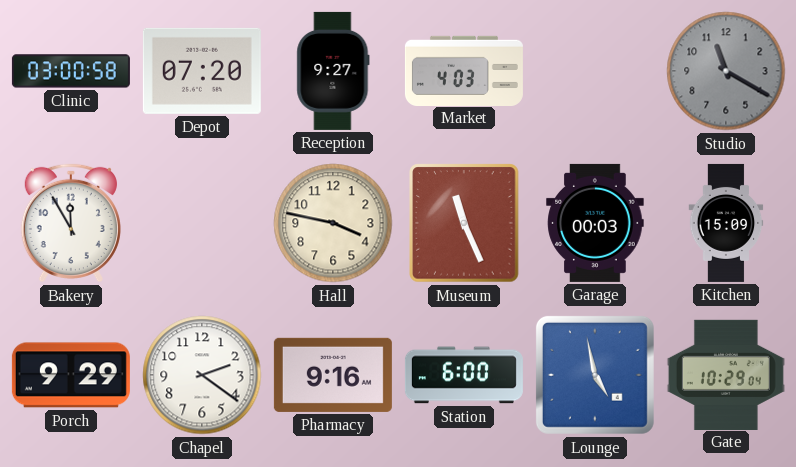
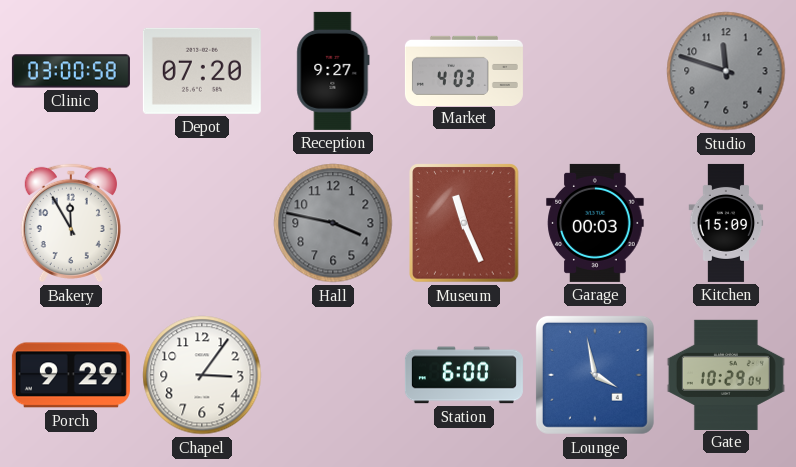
Studio: 11:20 -> 11:48 (726, 71)
Hall dial: cream -> grey (333, 223)
Chapel: 2:21 -> 3:06 (202, 375)
Pharmacy: 9:16 -> none (333, 375)
Lounge: 4:58 -> 3:58 (595, 375)
